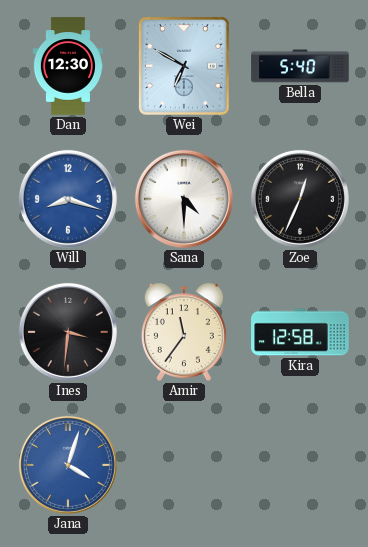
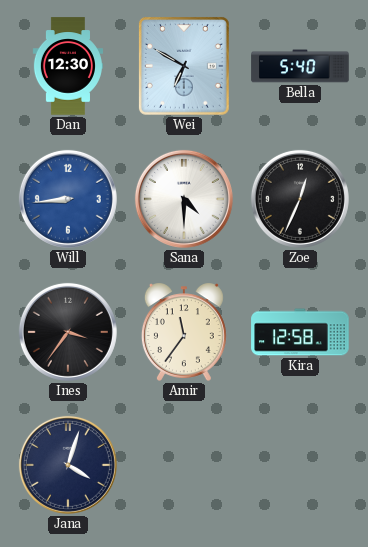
Will: 8:18 -> 8:44 (68, 199)
Ines: 3:31 -> 3:36 (68, 332)
Jana dial: blue -> navy (68, 465)
